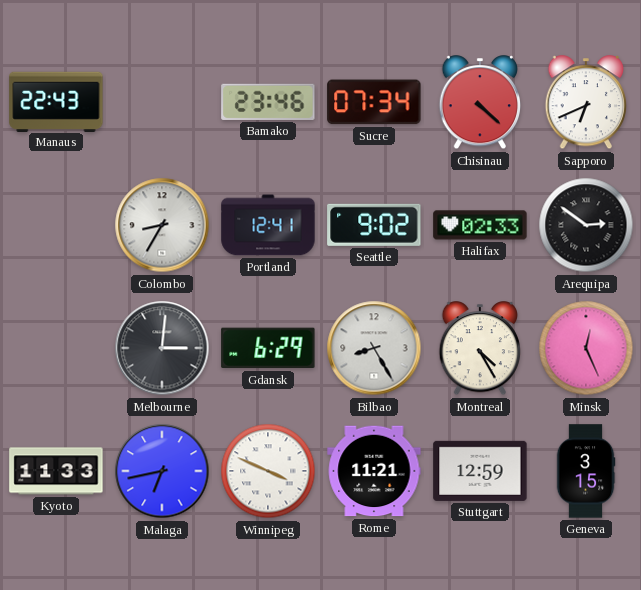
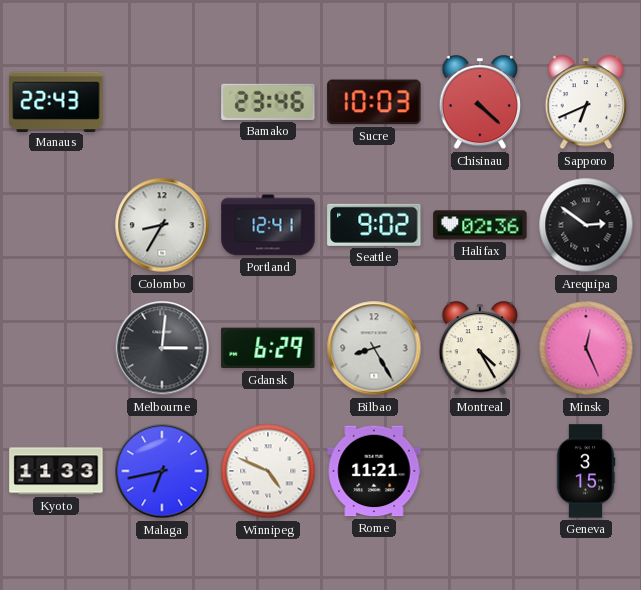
Sucre: 07:34 -> 10:03 (374, 102)
Halifax: 02:33 -> 02:36 (480, 225)
Winnipeg: 3:49 -> 4:49 (268, 471)
Stuttgart: 12:59 -> none (480, 471)
